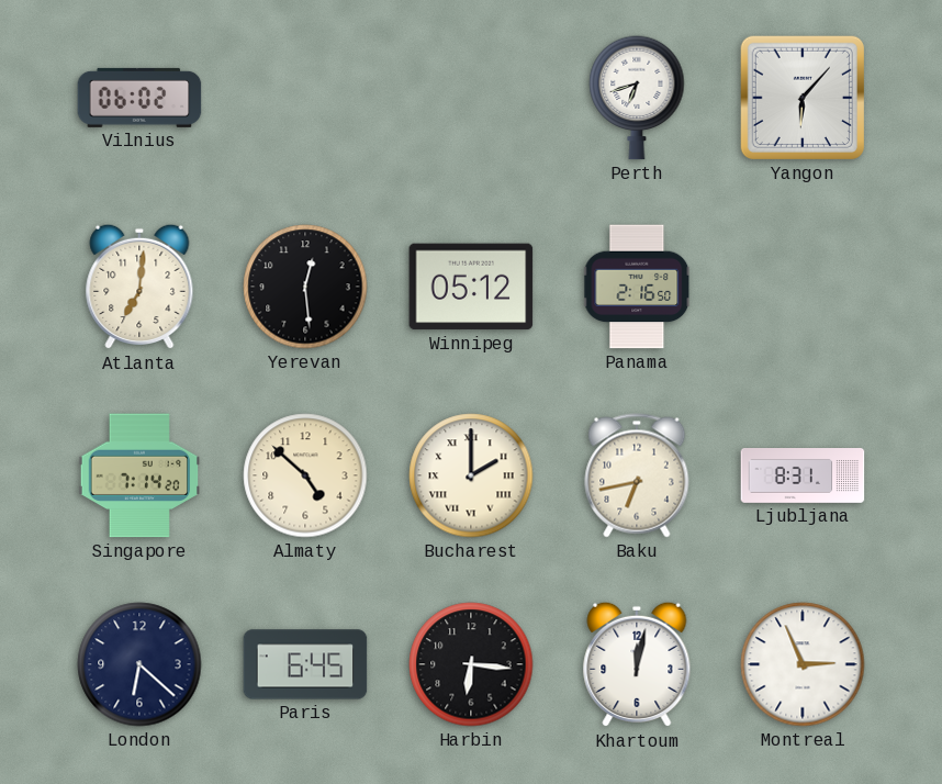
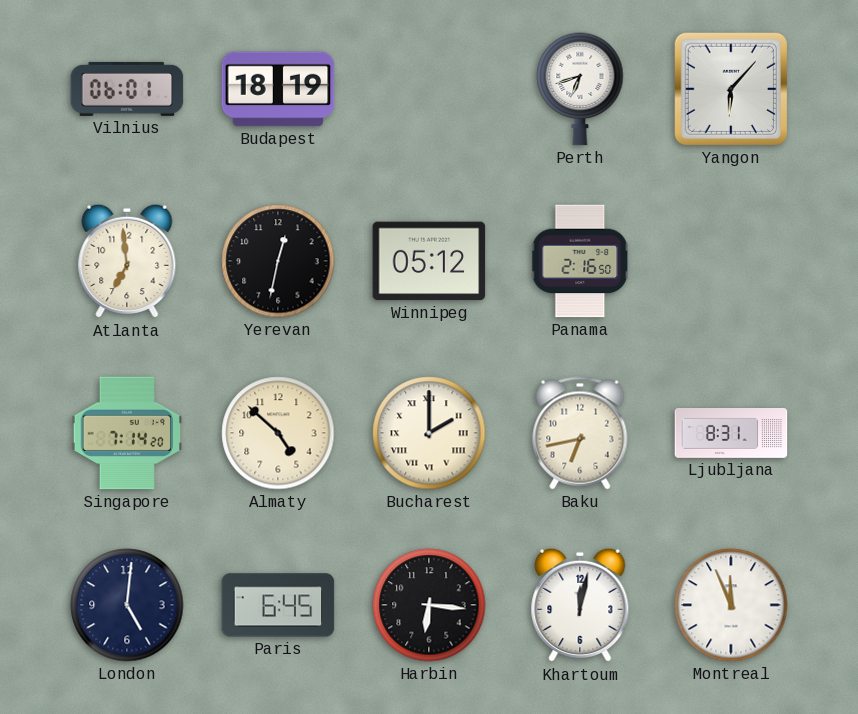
Vilnius: 06:02 -> 06:01 (127, 89)
Budapest: none -> 18:19 (278, 89)
Atlanta: 7:01 -> 6:59 (127, 261)
Yerevan: 12:29 -> 12:32 (278, 261)
London: 6:22 -> 5:01 (127, 605)
Montreal: 2:56 -> 11:56 (731, 605)
